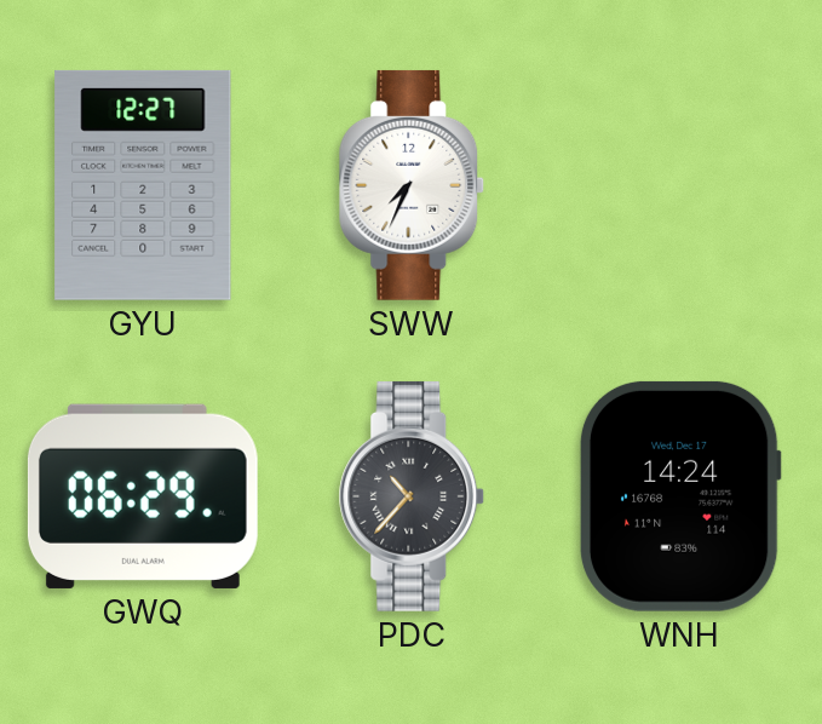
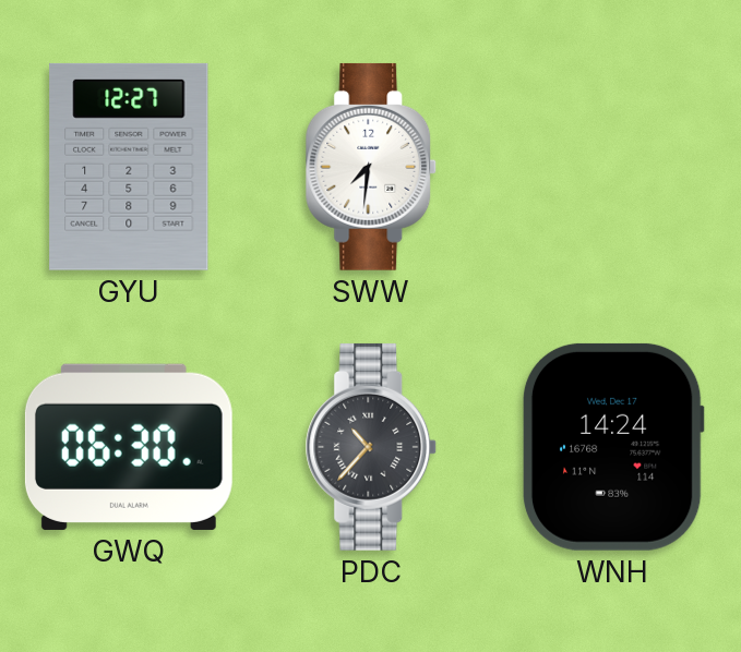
SWW: 7:34 -> 7:31 (371, 167)
GWQ: 06:29 -> 06:30 (129, 447)
